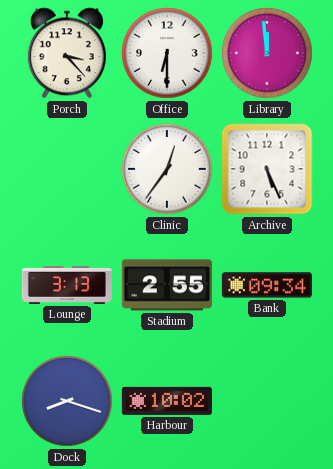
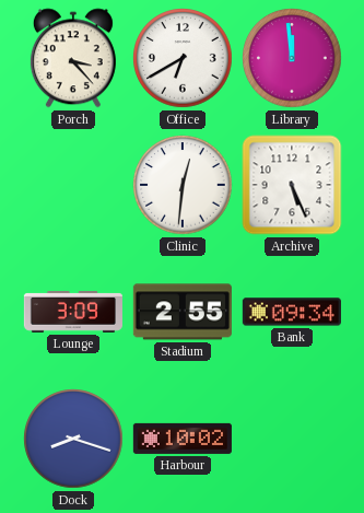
Office: 6:30 -> 6:40 (183, 58)
Clinic: 12:36 -> 12:31 (183, 185)
Lounge: 3:13 -> 3:09 (73, 313)
